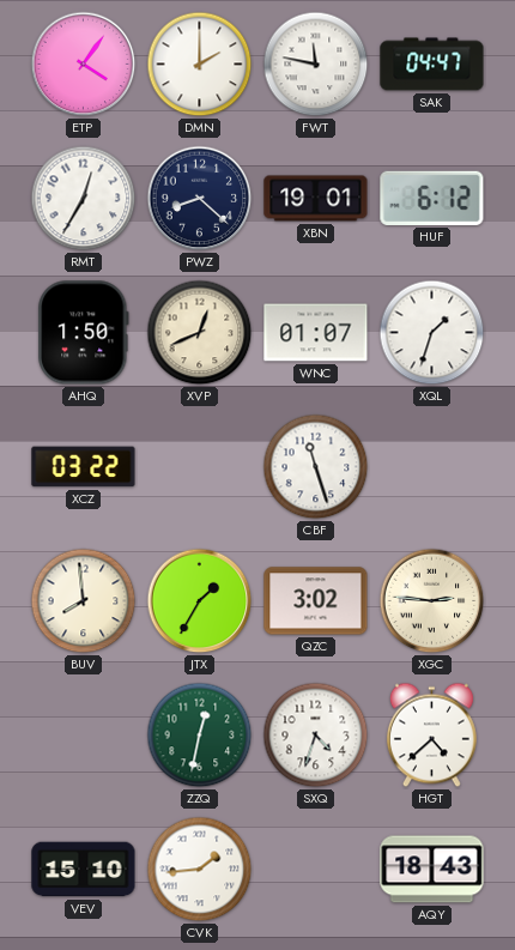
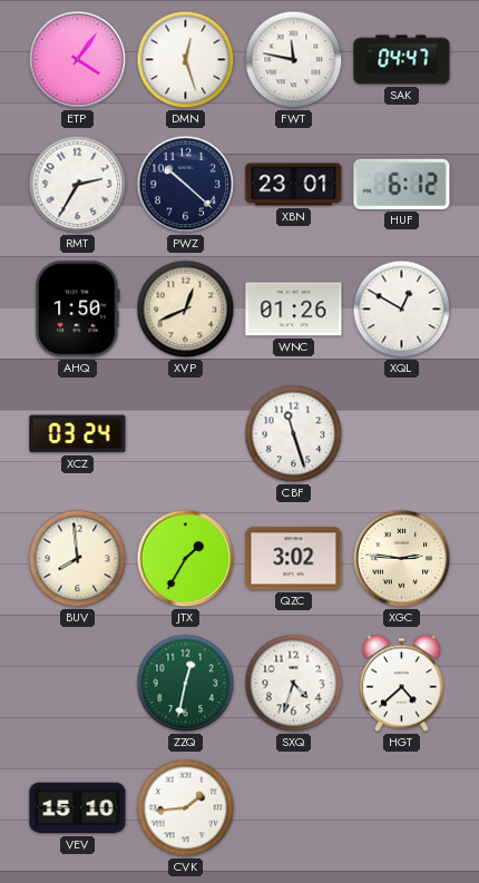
DMN: 2:00 -> 12:27 (186, 60)
RMT: 12:35 -> 2:35 (78, 185)
PWZ: 8:22 -> 10:22 (186, 185)
XBN: 19:01 -> 23:01 (294, 185)
WNC: 01:07 -> 01:26 (294, 310)
XQL: 1:33 -> 12:50 (402, 310)
XCZ: 03:22 -> 03:24 (78, 434)
AQY: 18:43 -> none (432, 870)
